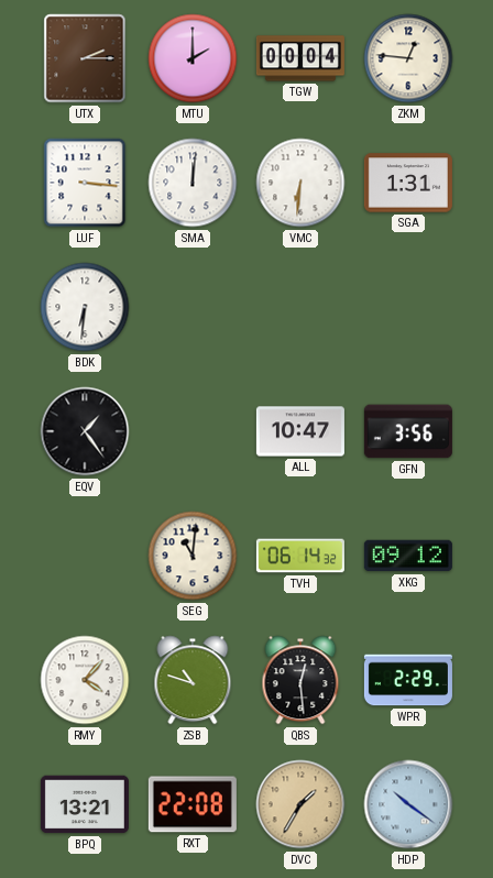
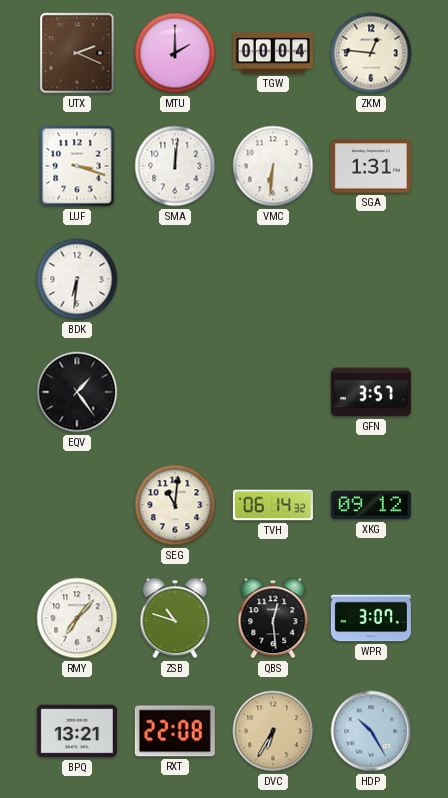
UTX: 2:15 -> 2:19 (77, 53)
LUF: 3:16 -> 3:18 (77, 166)
ALL: 10:47 -> none (300, 431)
GFN: 3:56 -> 3:57 (371, 392)
RMY: 4:07 -> 7:07 (77, 618)
WPR: 2:29 -> 3:07 (371, 618)
DVC: 1:35 -> 6:35 (273, 731)
HDP: 10:21 -> 10:25 (371, 731)
